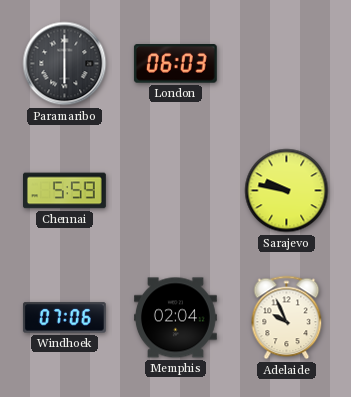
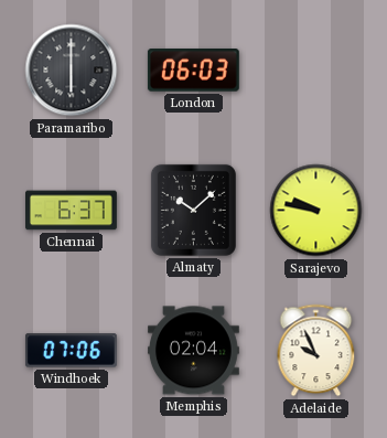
Chennai: 5:59 -> 6:37 (72, 211)
Almaty: none -> 10:08 (193, 210)
